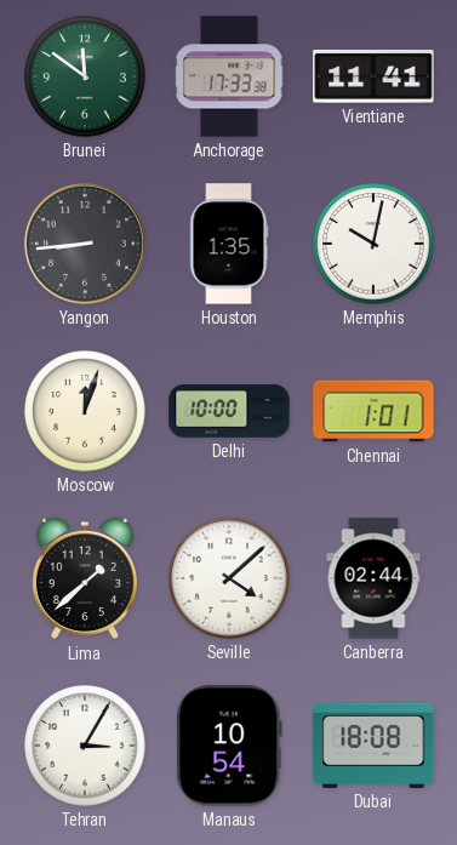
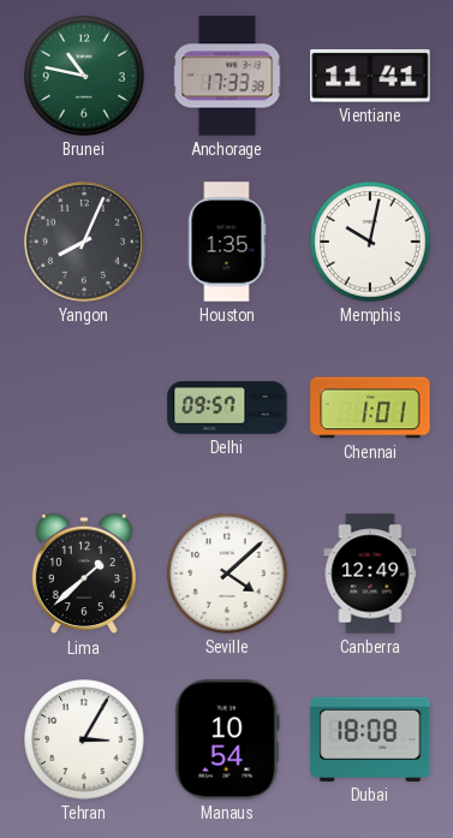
Brunei: 11:51 -> 10:47 (84, 76)
Yangon: 8:44 -> 8:04 (84, 242)
Moscow: 12:03 -> none (85, 411)
Delhi: 10:00 -> 09:57 (227, 408)
Canberra: 02:44 -> 12:49 (370, 573)
